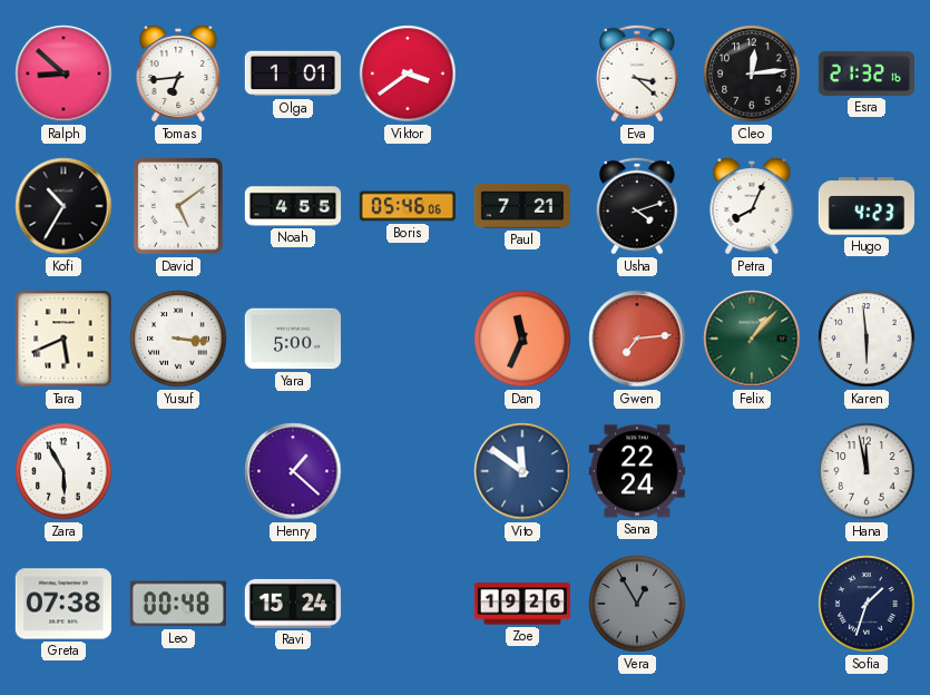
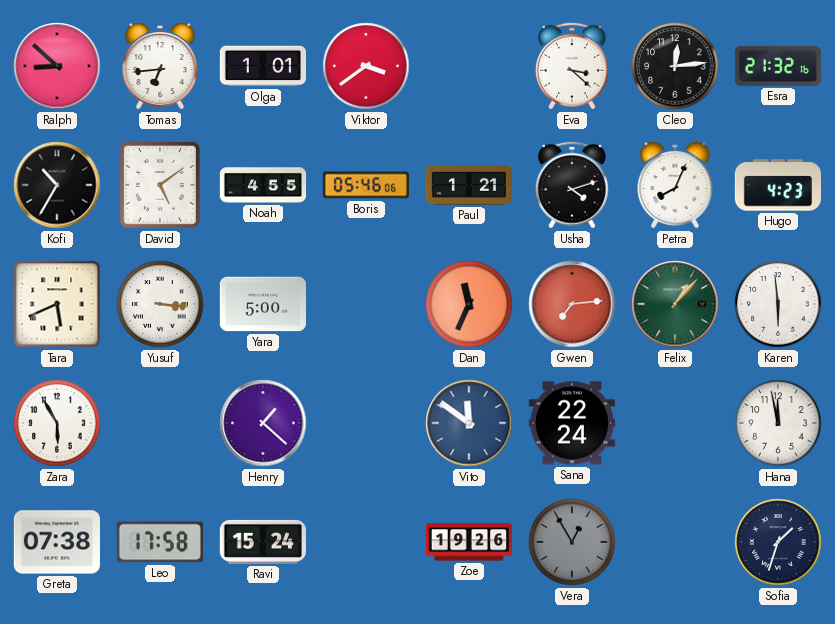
Paul: 7:21 -> 1:21 (468, 185)
Leo: 00:48 -> 17:58 (160, 542)
